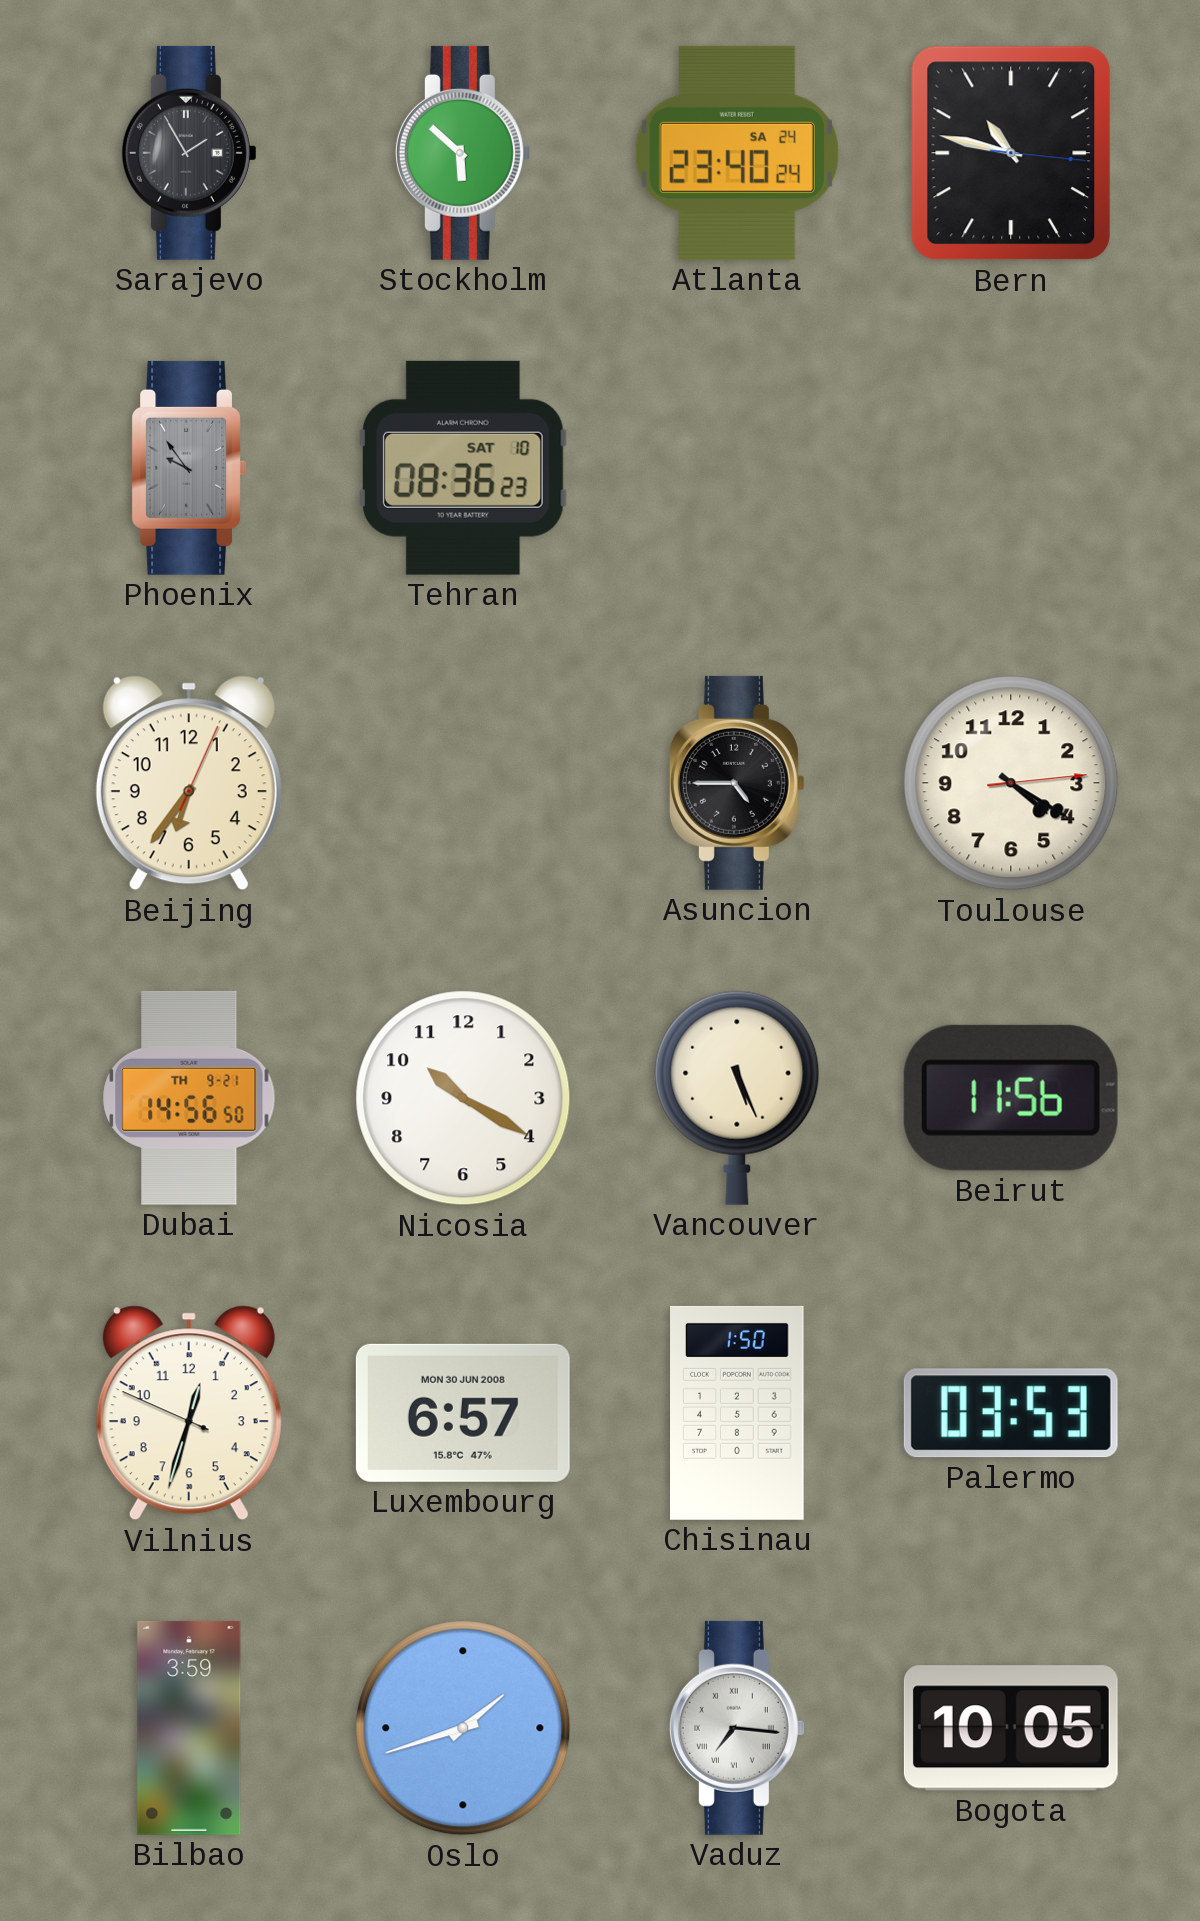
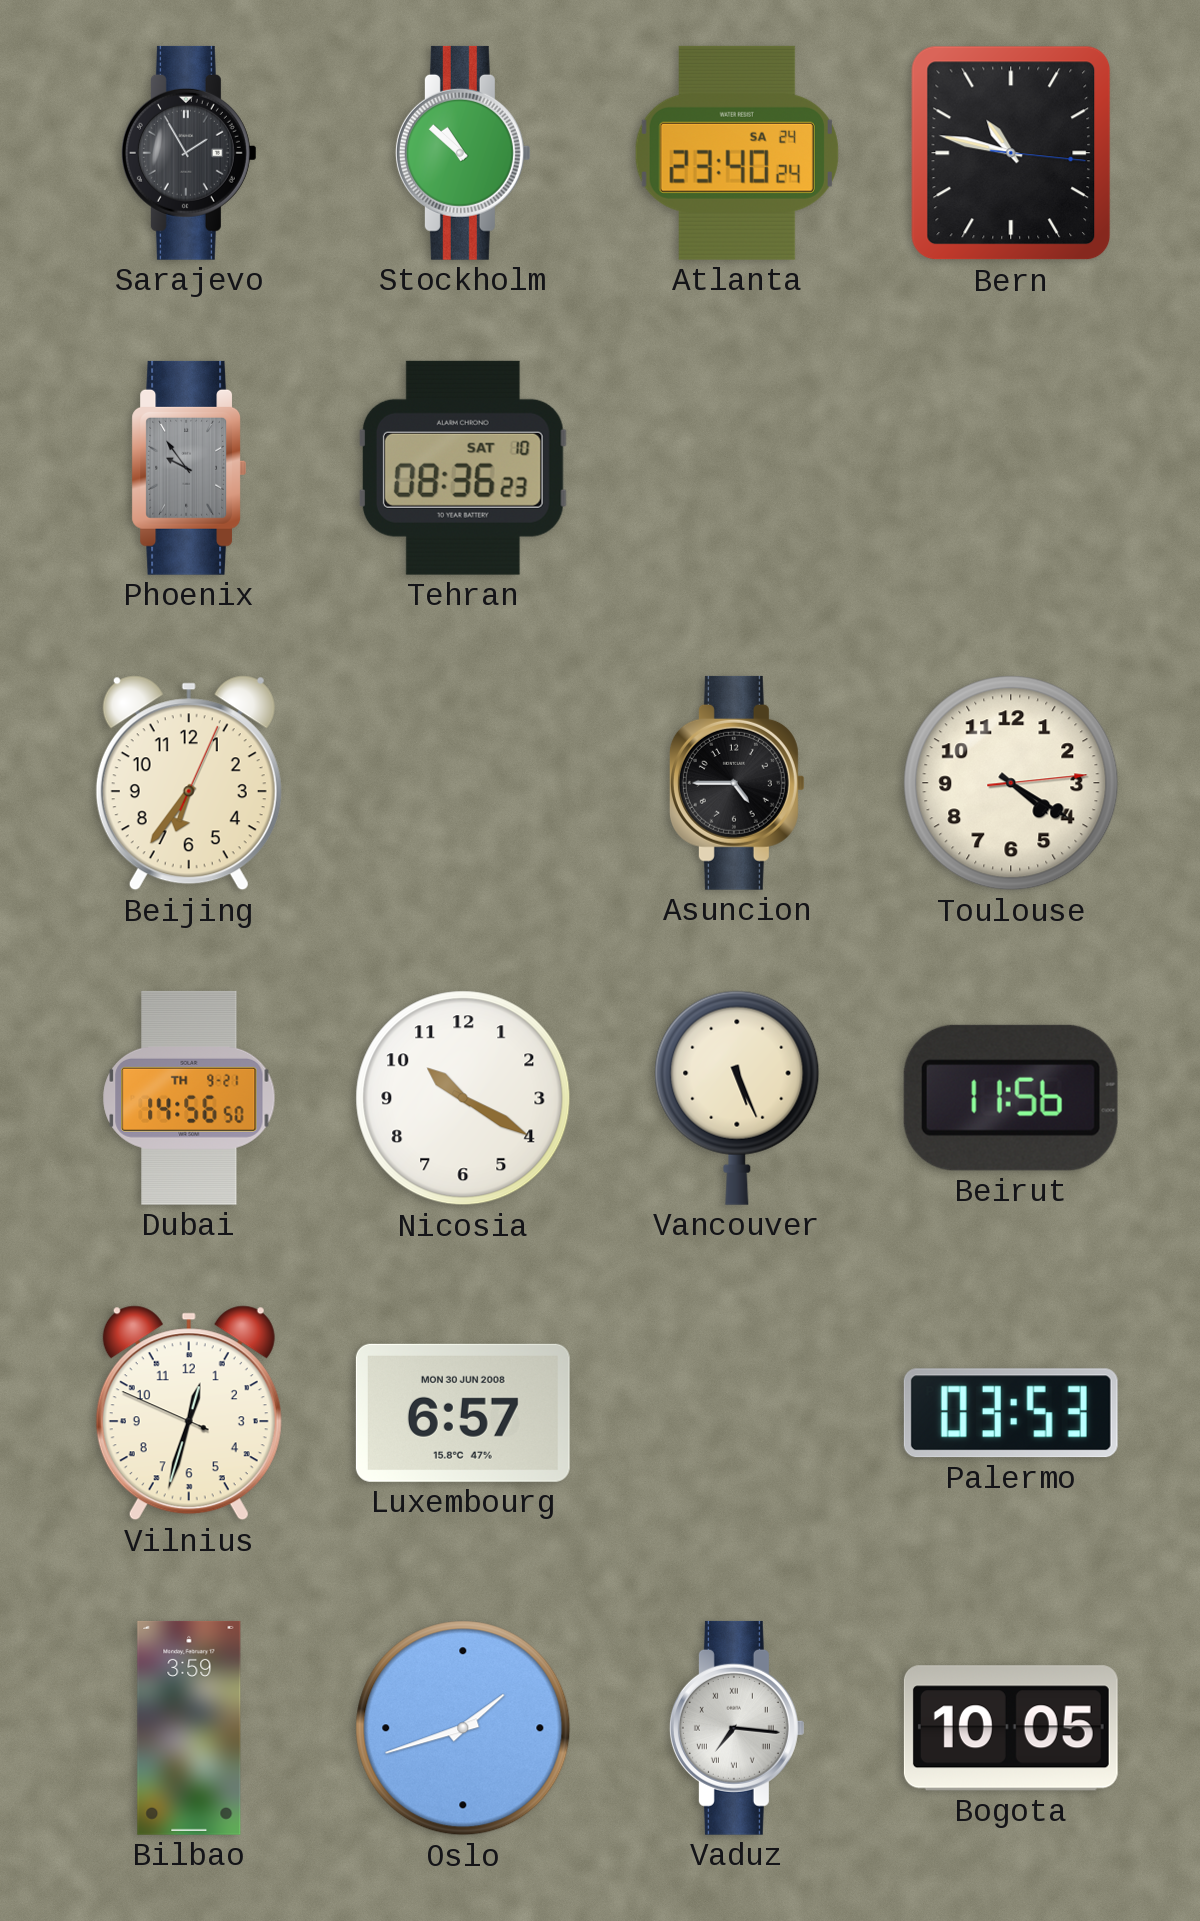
Stockholm: 5:52 -> 10:52 (463, 153)
Chisinau: 1:50 -> none (737, 1413)
